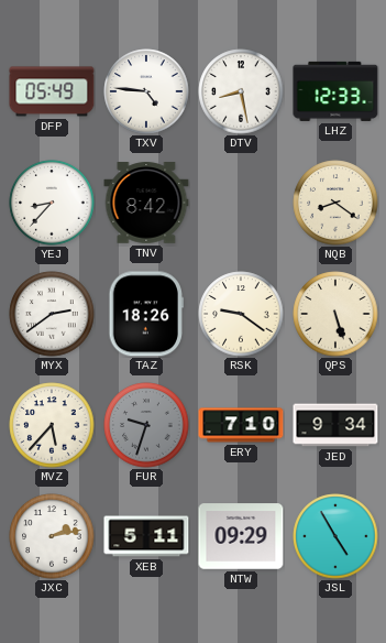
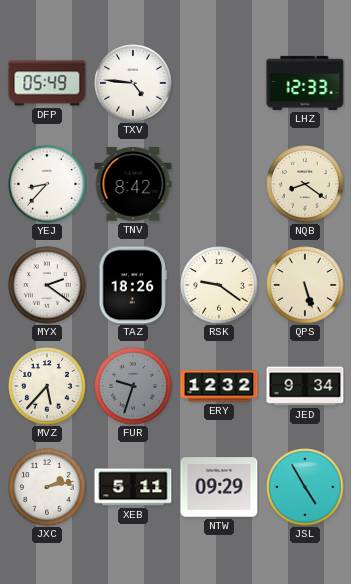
DTV: 8:28 -> none (241, 91)
MYX: 2:39 -> 2:21 (47, 285)
ERY: 7:10 -> 12:32 (219, 386)
